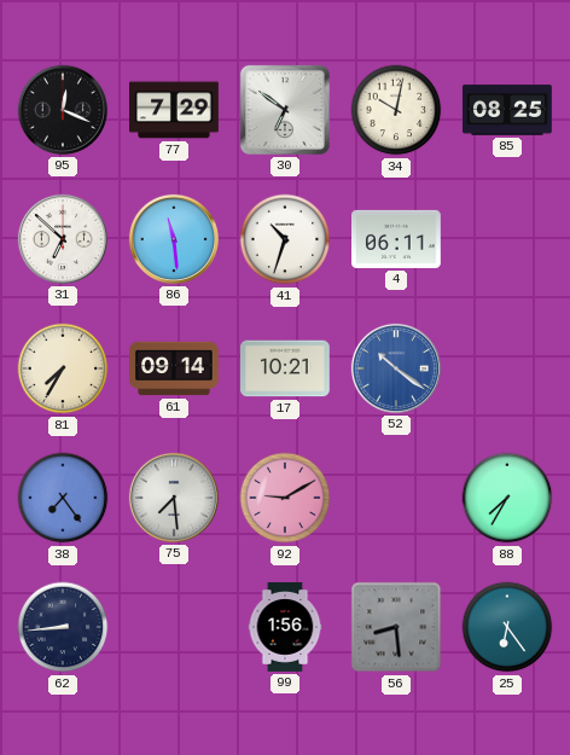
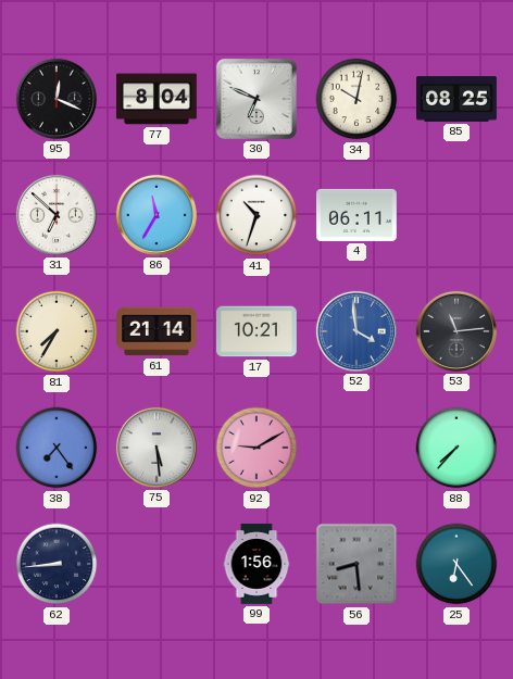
77: 7:29 -> 8:04 (158, 99)
30: 6:51 -> 6:49 (256, 99)
86: 11:29 -> 11:35 (157, 215)
61: 09:14 -> 21:14 (158, 331)
52: 10:21 -> 3:59 (356, 331)
53: none -> 11:14 (456, 331)
75: 7:29 -> 5:29 (157, 448)
88: 7:35 -> 7:37 (456, 448)
